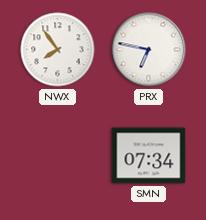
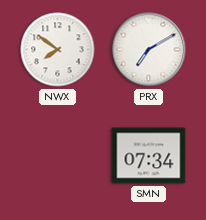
NWX: 7:54 -> 7:51 (58, 50)
PRX: 6:47 -> 7:10 (149, 50)
